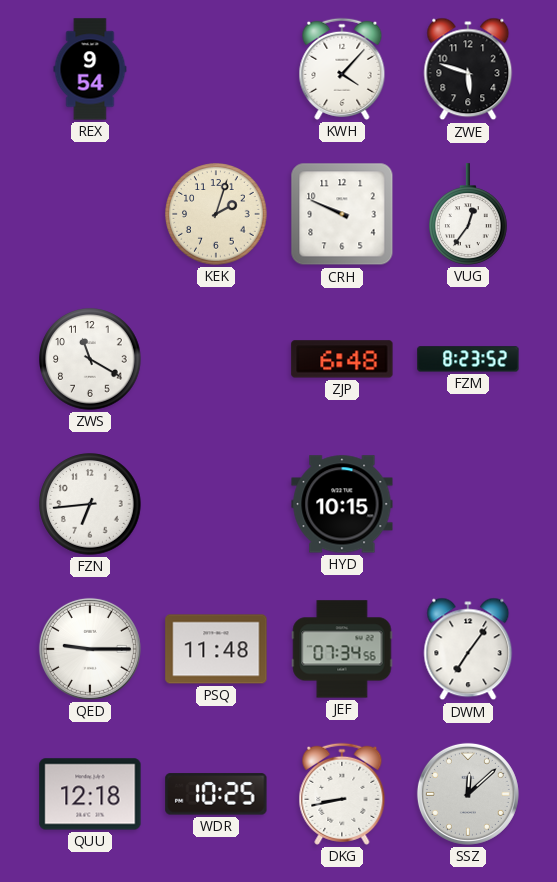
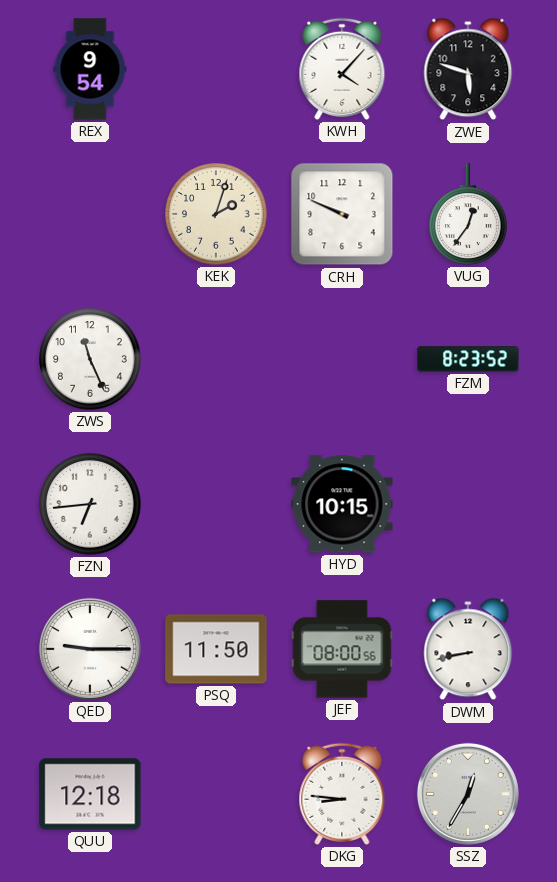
ZWS: 11:20 -> 11:26 (90, 359)
ZJP: 6:48 -> none (342, 359)
PSQ: 11:48 -> 11:50 (216, 649)
JEF: 07:34 -> 08:00 (342, 649)
DWM: 7:06 -> 8:43 (468, 649)
WDR: 10:25 -> none (216, 794)
DKG: 8:43 -> 8:46 (342, 794)
SSZ: 12:08 -> 12:35 (468, 794)
